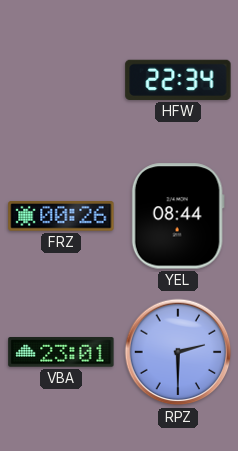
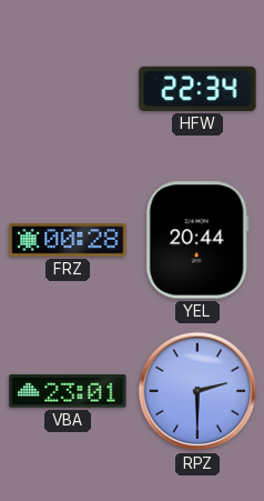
FRZ: 00:26 -> 00:28 (68, 241)
YEL: 08:44 -> 20:44 (197, 240)
